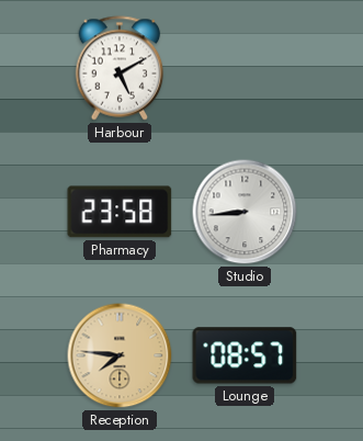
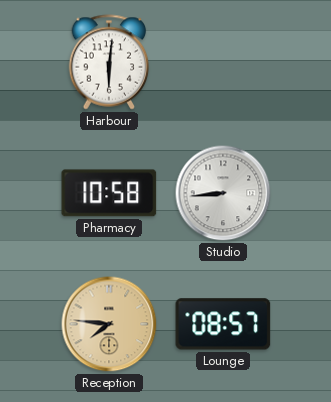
Harbour: 5:10 -> 6:01 (109, 62)
Pharmacy: 23:58 -> 10:58 (109, 193)
